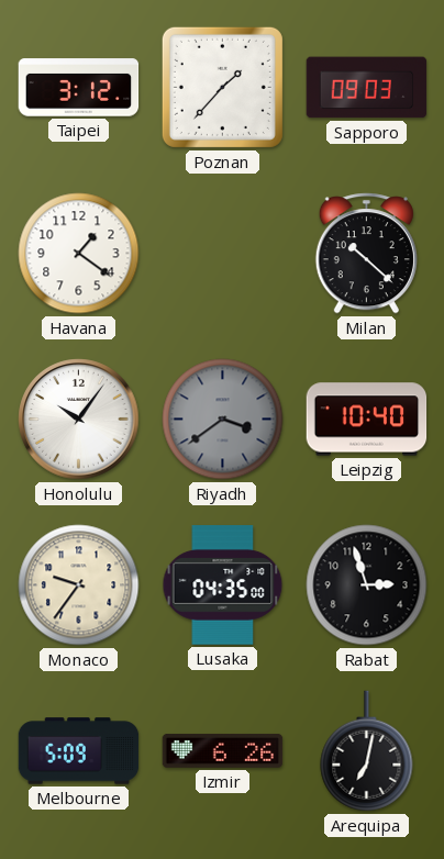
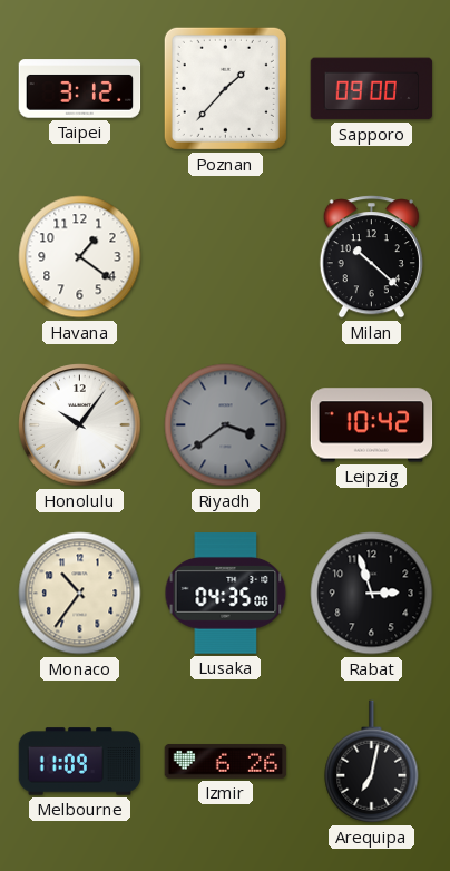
Sapporo: 09:03 -> 09:00 (372, 89)
Leipzig: 10:40 -> 10:42 (372, 425)
Monaco: 9:36 -> 10:36 (80, 594)
Melbourne: 5:09 -> 11:09 (80, 762)
